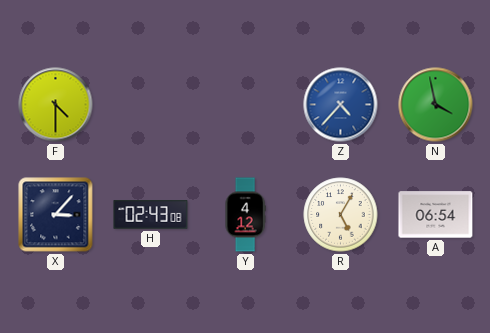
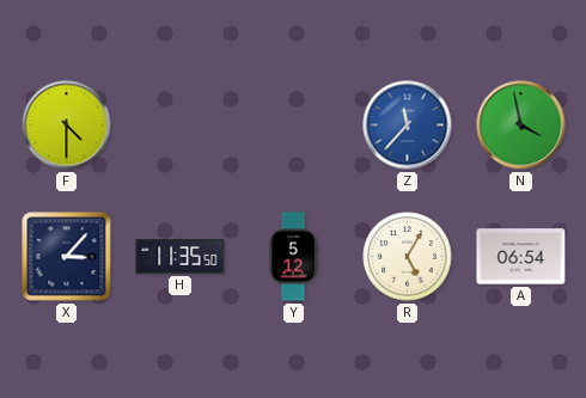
Z: 4:37 -> 11:37 (408, 125)
H: 02:43 -> 11:35 (181, 257)
Y: 4:12 -> 5:12 (293, 257)
